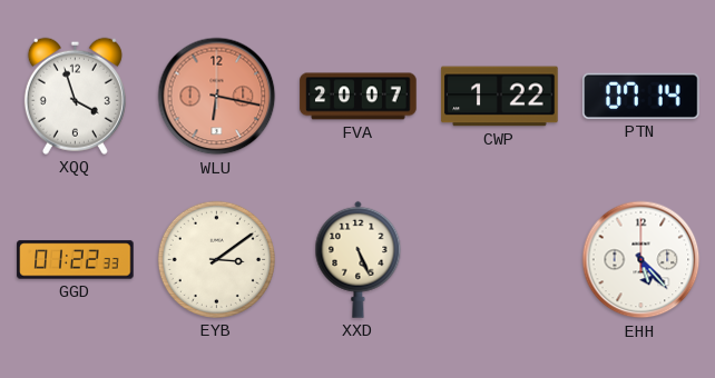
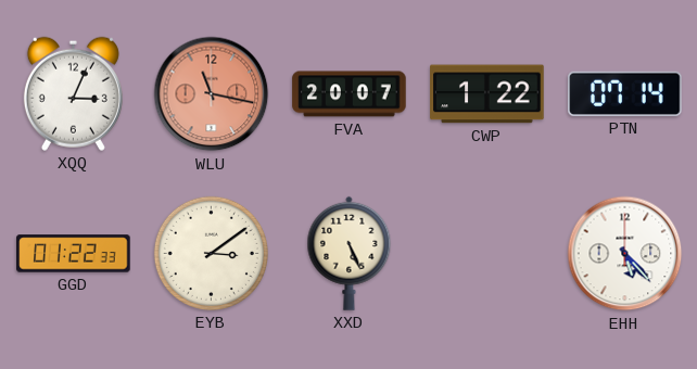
XQQ: 3:57 -> 3:04 (73, 93)
WLU: 6:17 -> 11:17 (212, 94)
